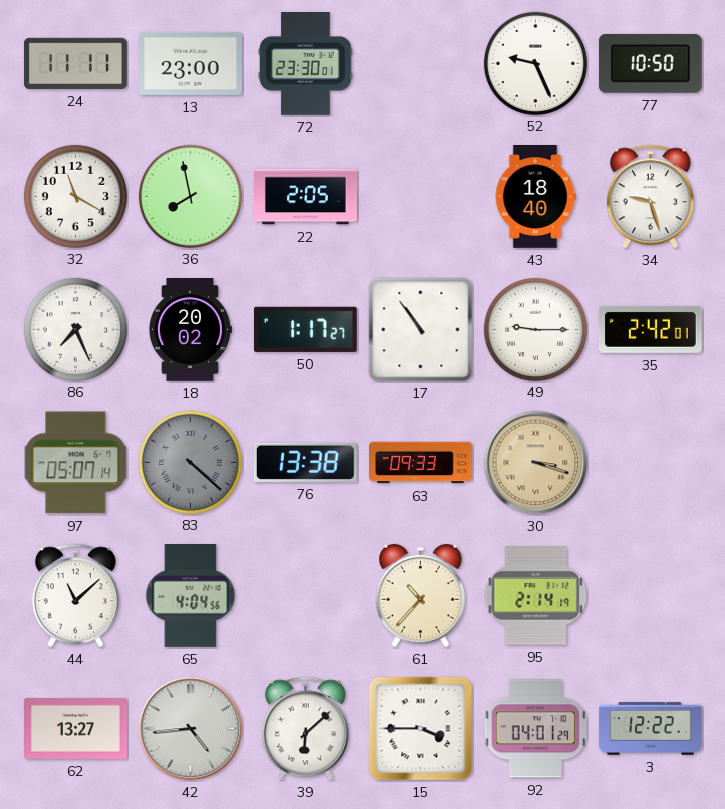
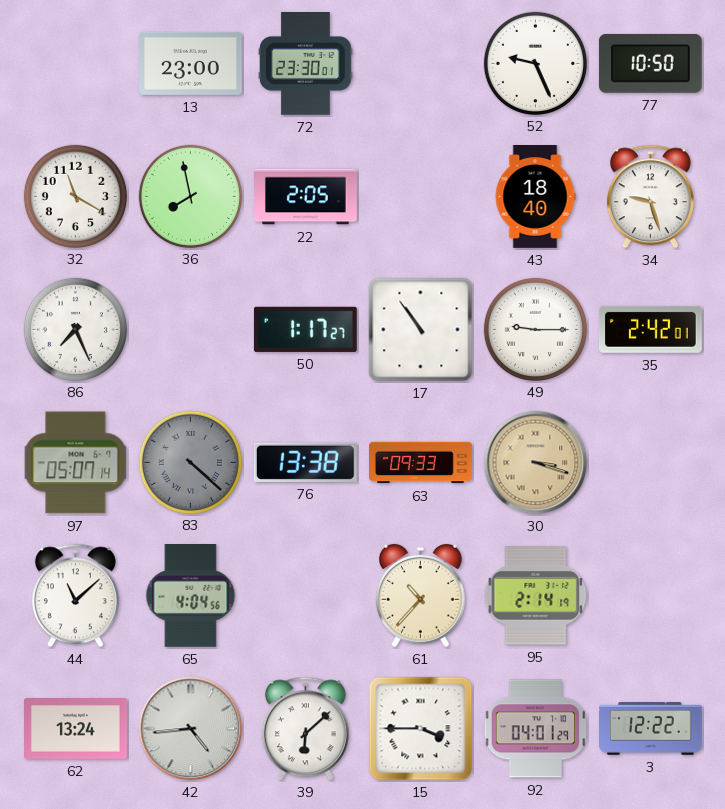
24: 11:11 -> none (76, 63)
18: 20:02 -> none (191, 330)
62: 13:27 -> 13:24 (76, 729)
